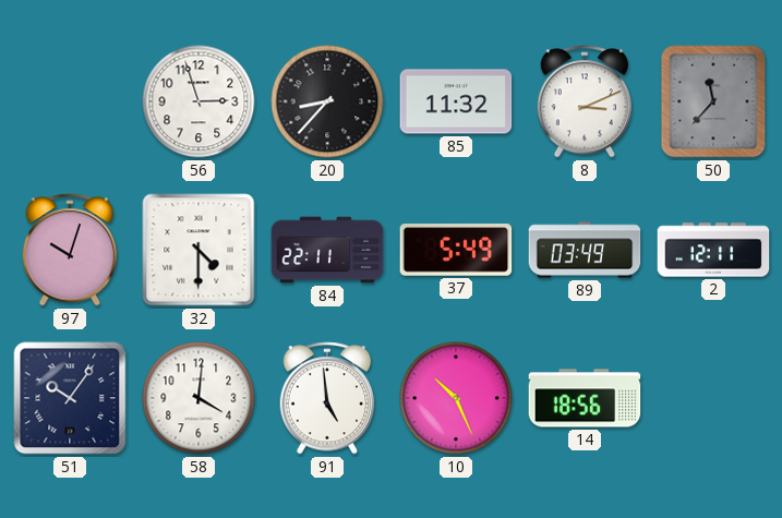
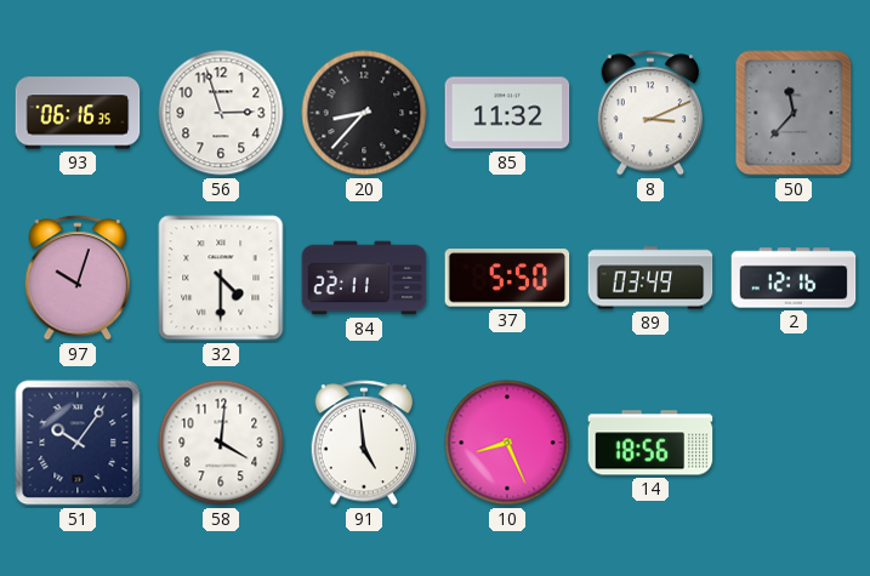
93: none -> 06:16 (78, 113)
37: 5:49 -> 5:50 (507, 278)
2: 12:11 -> 12:16 (794, 278)
10: 10:26 -> 8:26 (507, 443)
